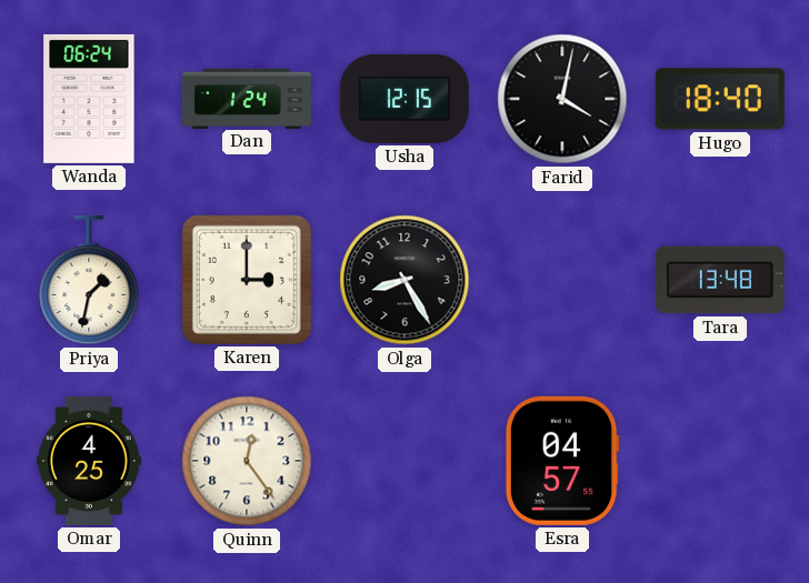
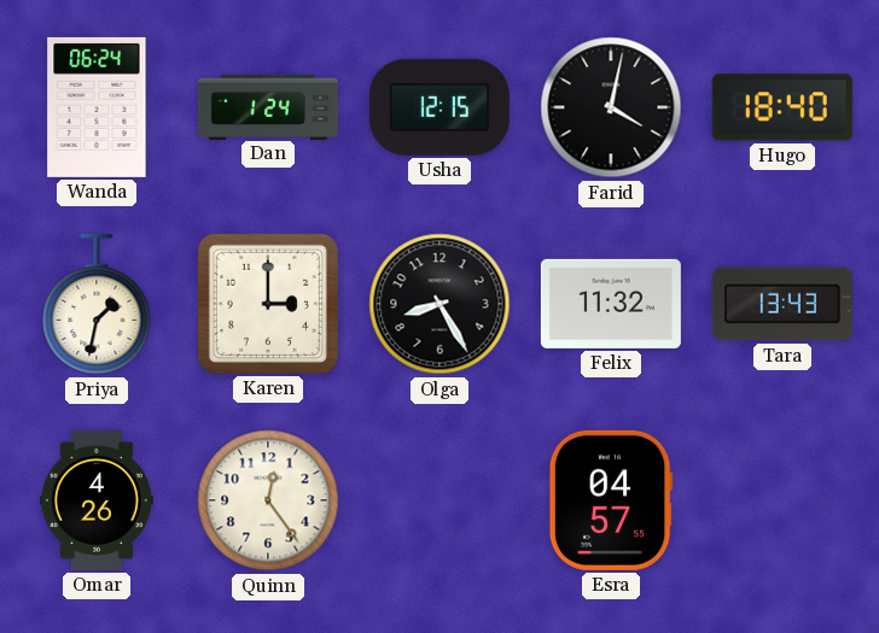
Felix: none -> 11:32 (611, 304)
Tara: 13:48 -> 13:43 (782, 304)
Omar: 4:25 -> 4:26 (97, 500)
